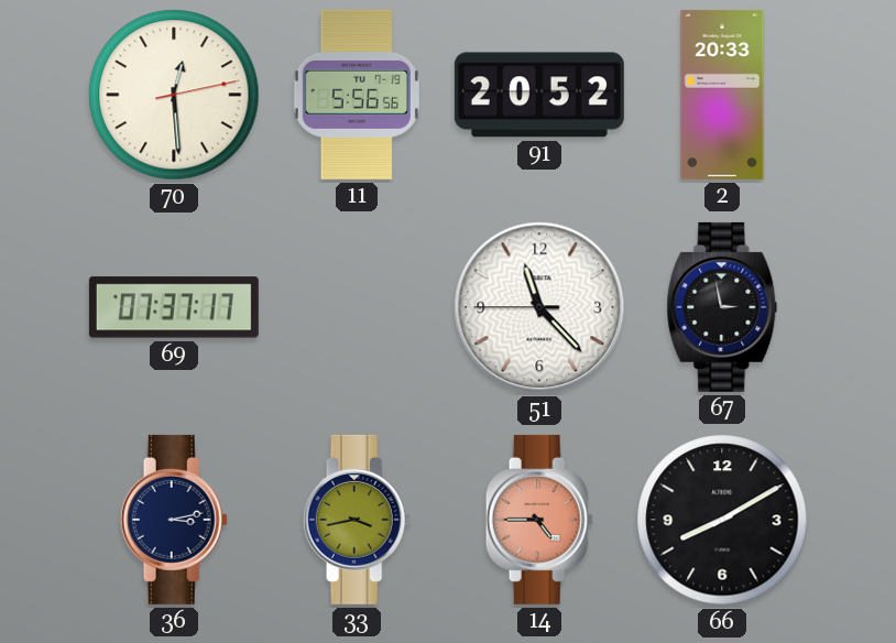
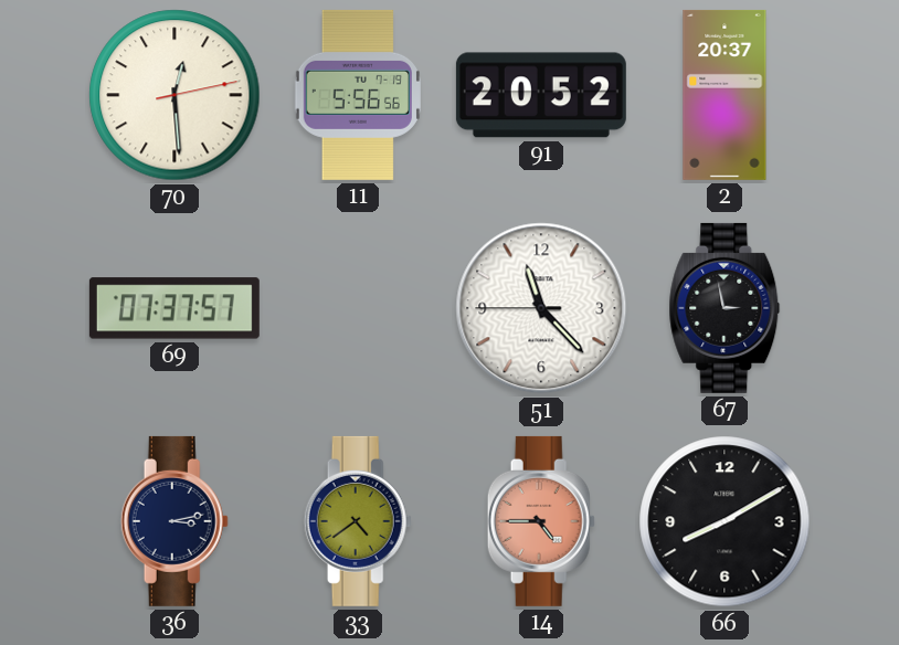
2: 20:33 -> 20:37 (725, 95)
69: 07:37:17 -> 07:37:57 (174, 308)
33: 3:43 -> 4:39 (358, 521)
